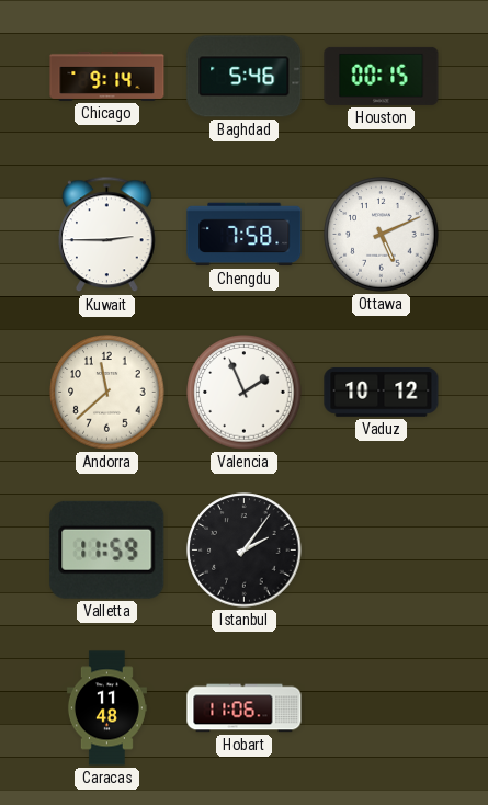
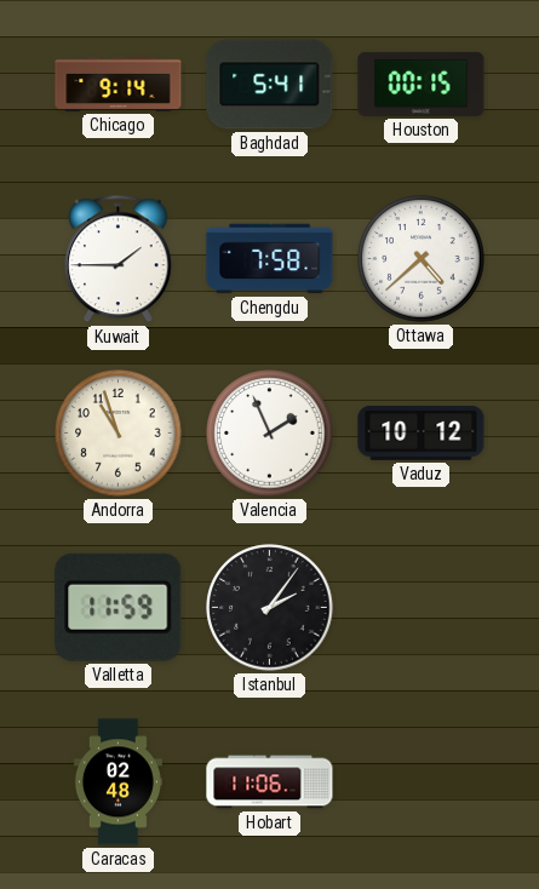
Baghdad: 5:46 -> 5:41 (270, 85)
Kuwait: 2:45 -> 1:45 (119, 259)
Ottawa: 5:11 -> 4:38 (422, 259)
Andorra: 11:38 -> 10:57 (119, 434)
Caracas: 11:48 -> 02:48 (117, 782)
